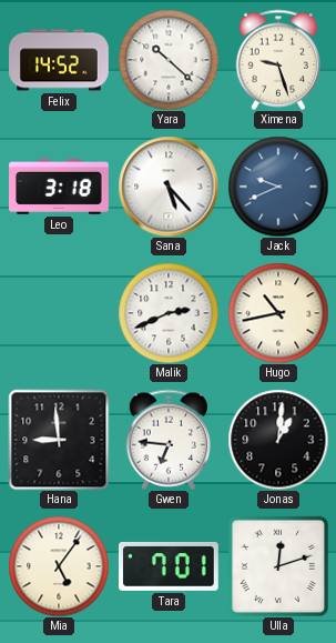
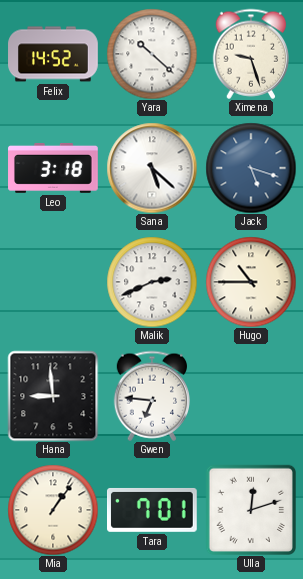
Sana: 5:23 -> 5:22 (152, 168)
Jack: 9:41 -> 5:18 (251, 168)
Hugo: 10:43 -> 10:45 (251, 282)
Jonas: 1:01 -> none (278, 440)
Mia: 5:06 -> 1:06 (53, 510)
